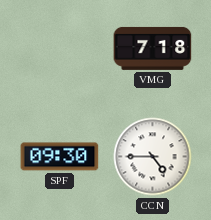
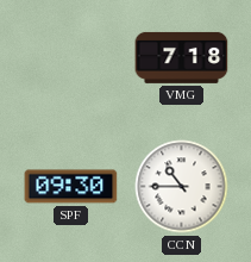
CCN: 4:45 -> 10:45 (182, 187)
